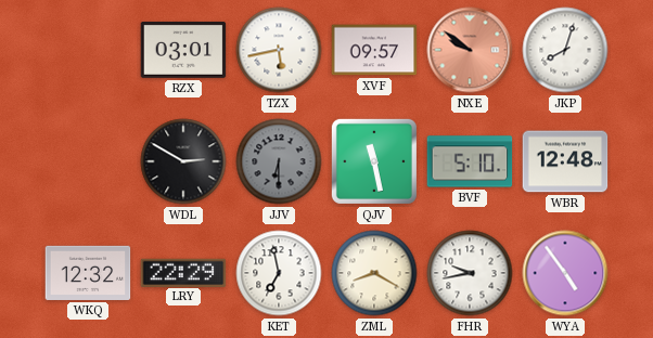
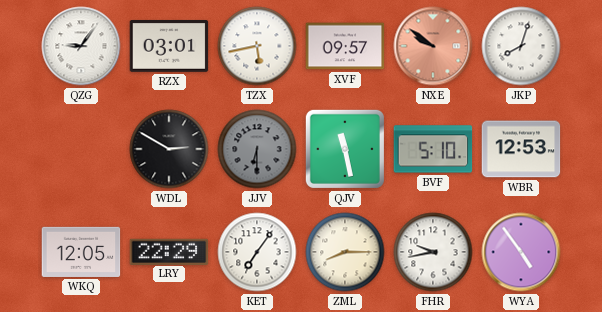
QZG: none -> 9:06 (81, 46)
WBR: 12:48 -> 12:53 (521, 149)
WKQ: 12:32 -> 12:05 (81, 252)
KET: 6:58 -> 7:06 (257, 252)
ZML: 8:20 -> 8:15 (345, 252)
